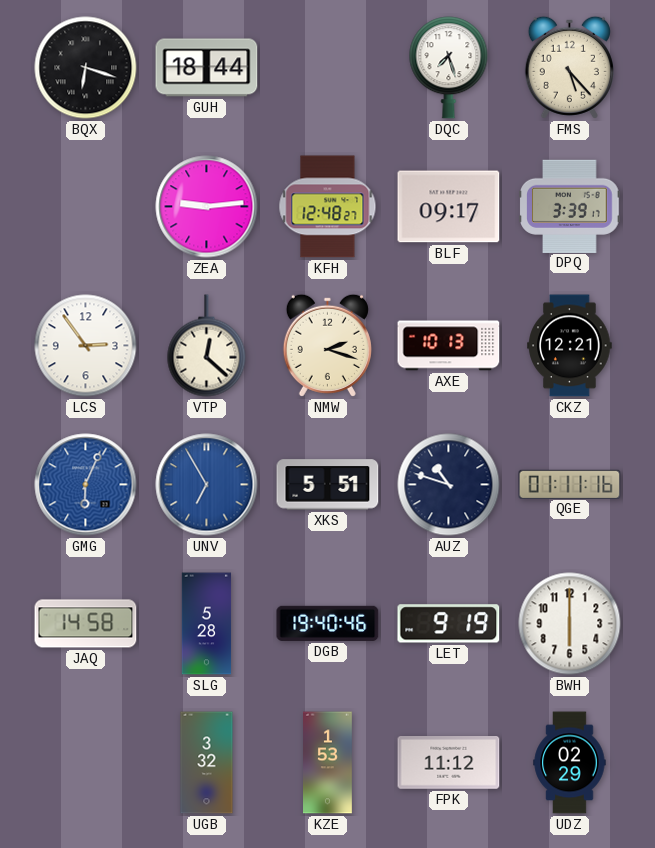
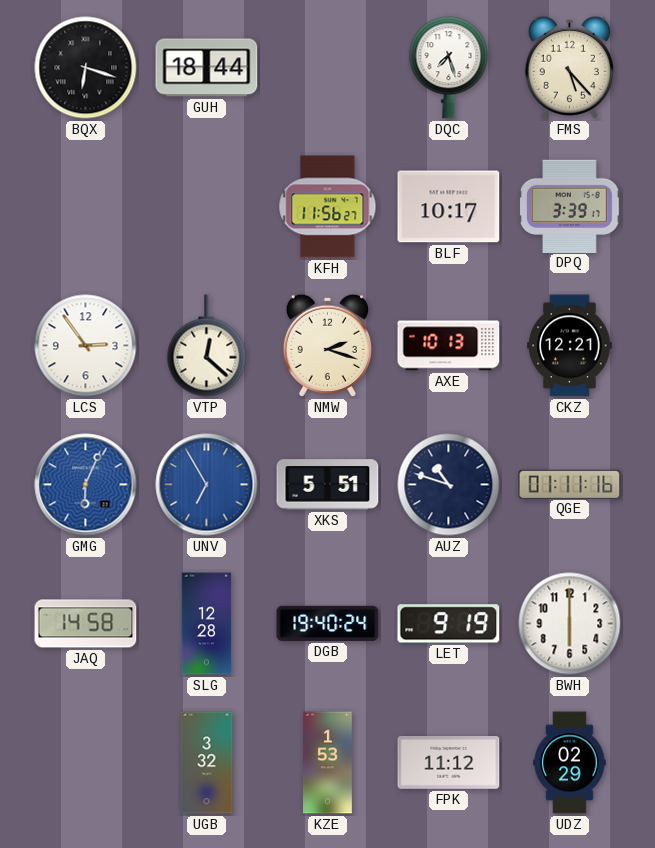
ZEA: 9:14 -> none (207, 207)
KFH: 12:48 -> 11:56 (328, 207)
BLF: 09:17 -> 10:17 (449, 207)
SLG: 5:28 -> 12:28 (207, 624)
DGB: 19:40:46 -> 19:40:24 (328, 623)
